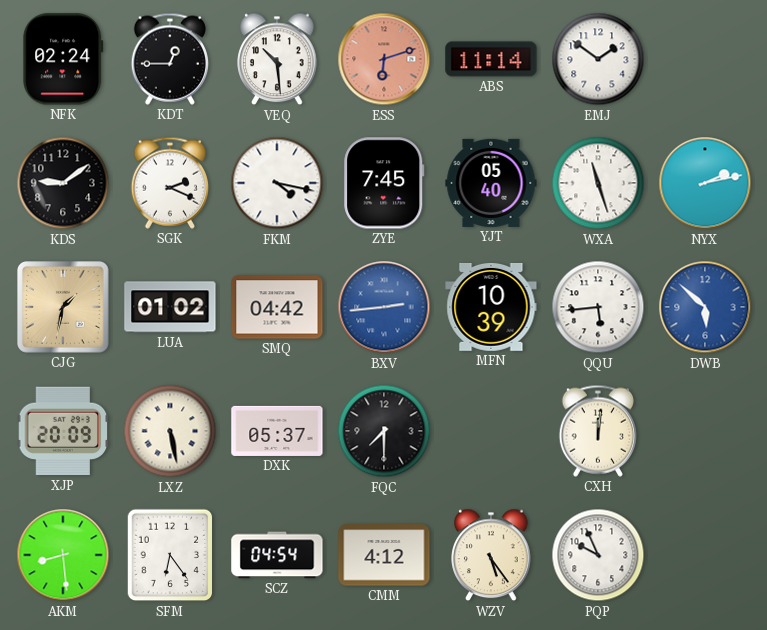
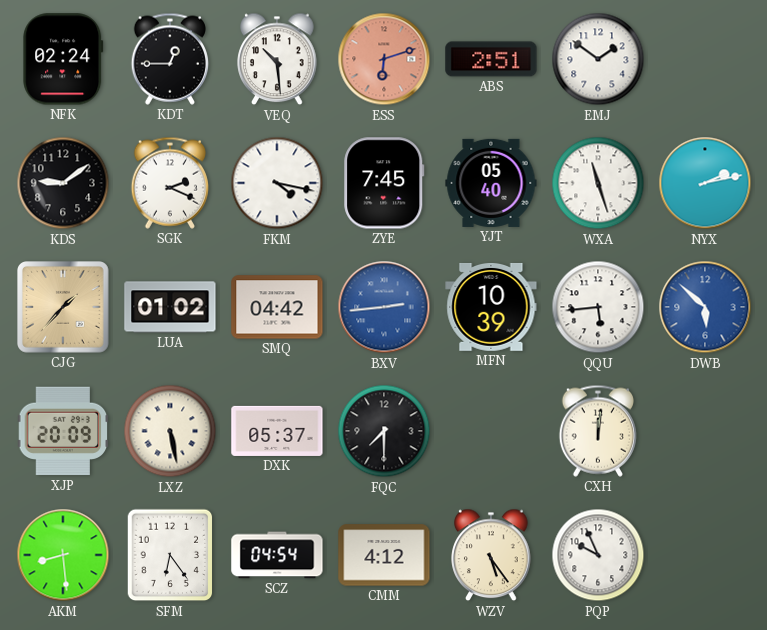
ABS: 11:14 -> 2:51 (491, 59)
CJG: 1:32 -> 1:37 (64, 308)
